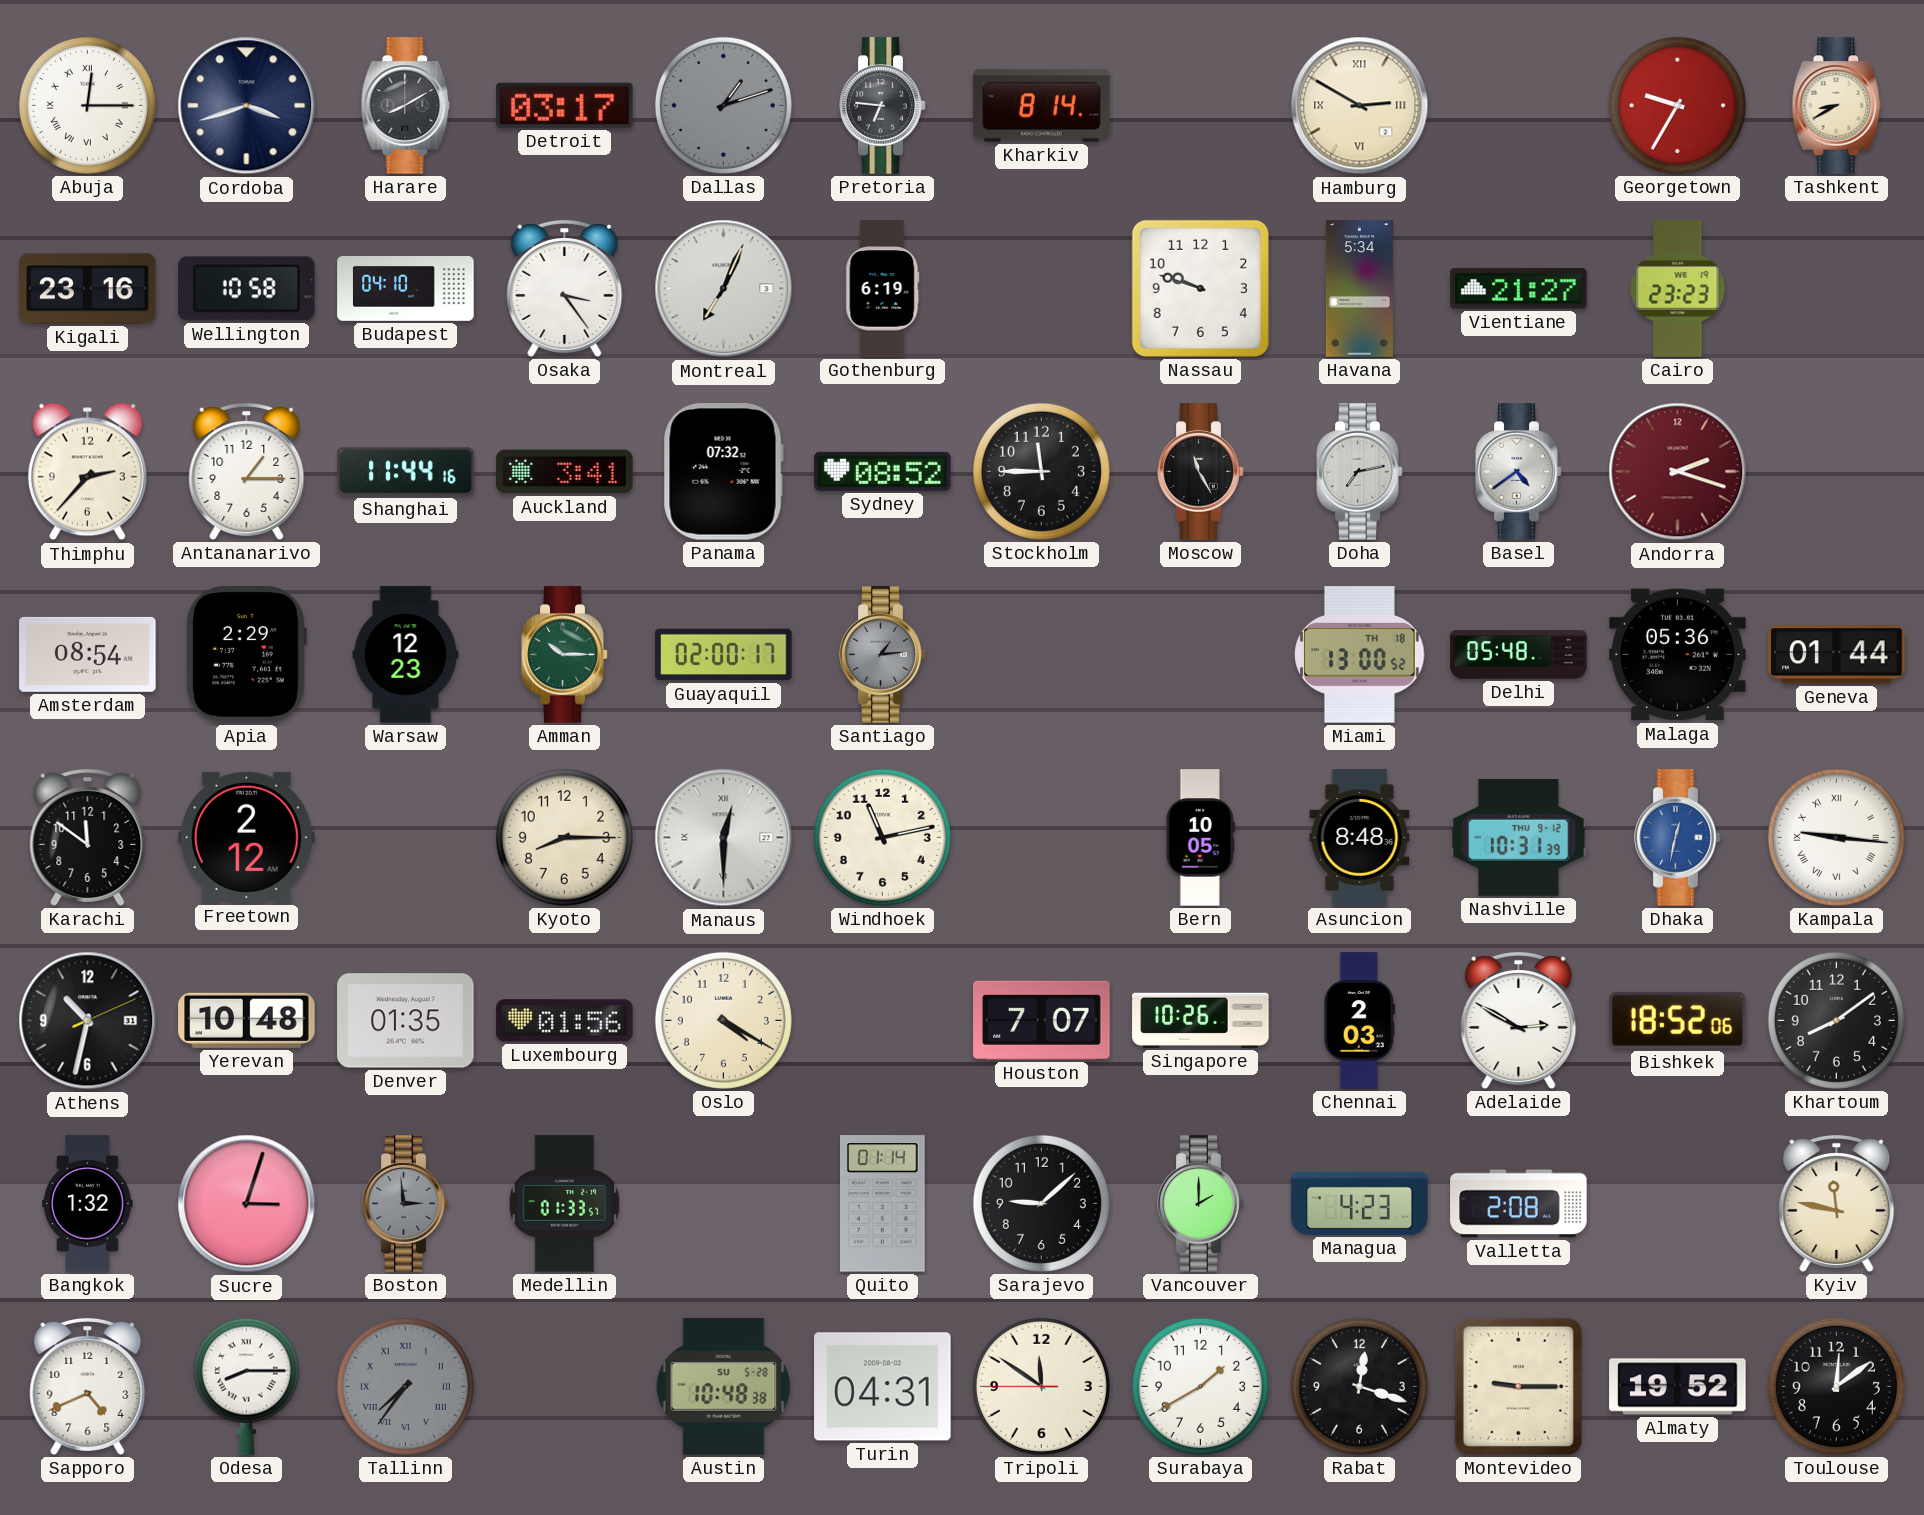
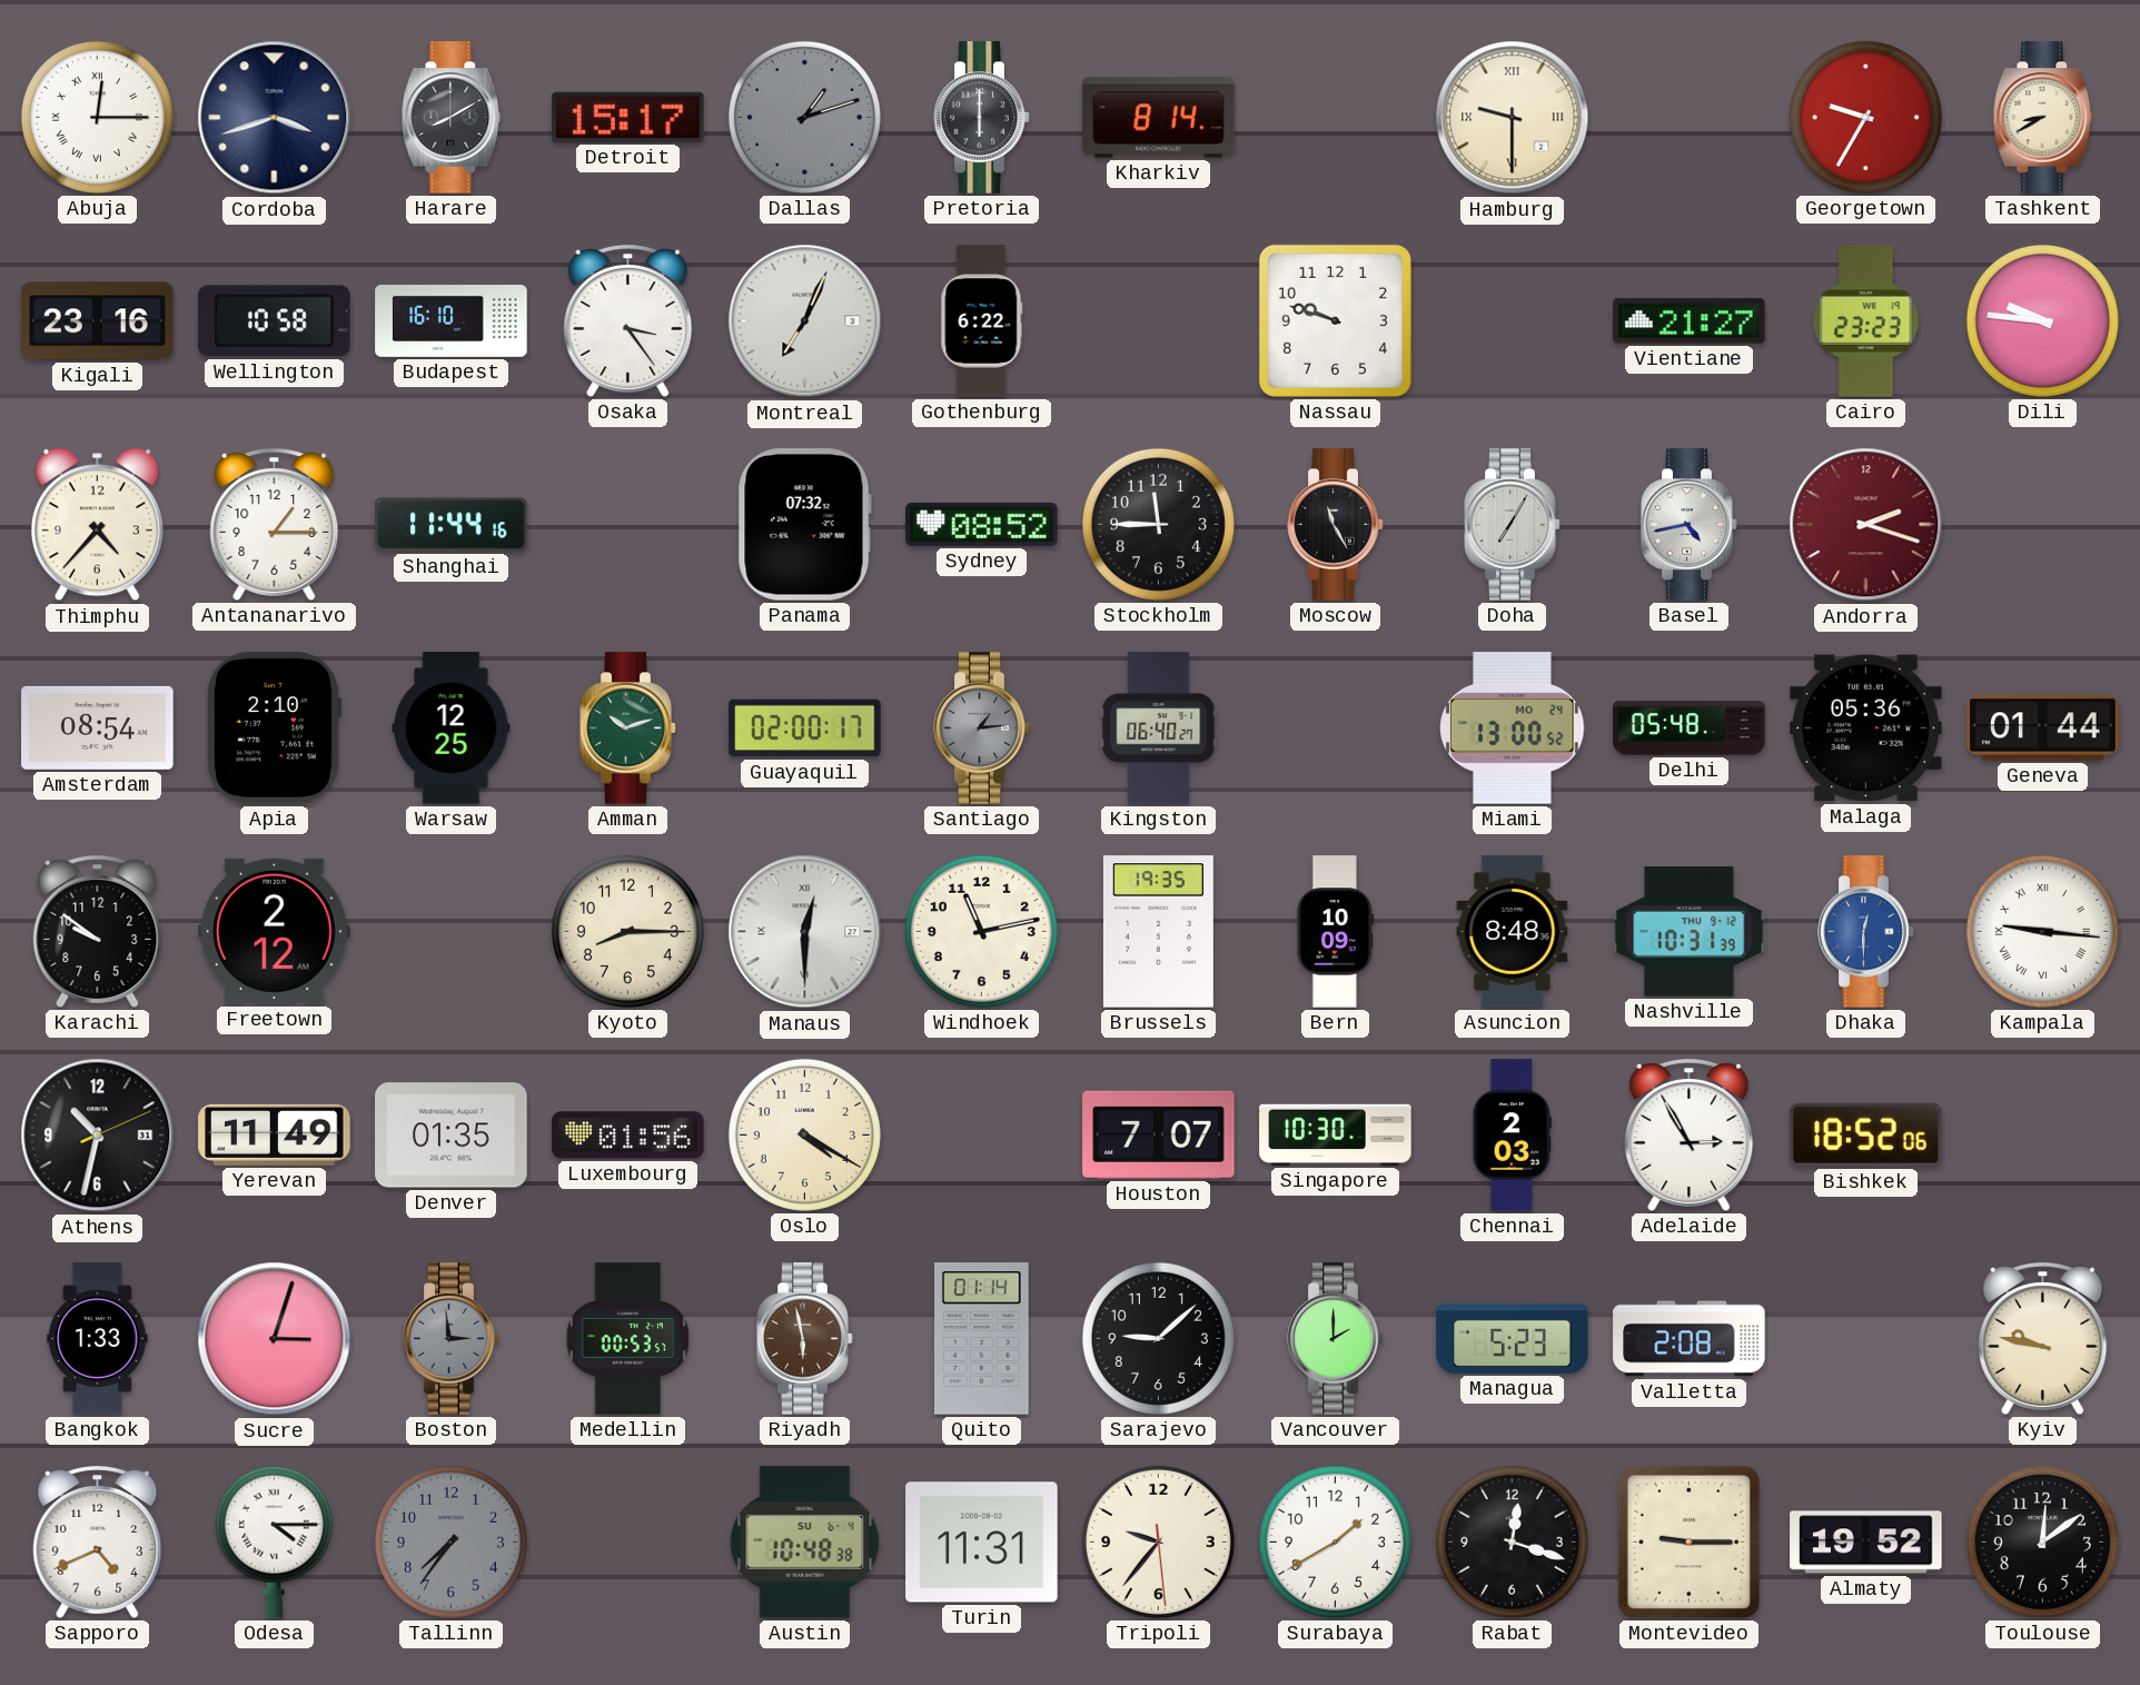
Detroit: 03:17 -> 15:17 (628, 117)
Pretoria: 6:46 -> 6:00 (982, 118)
Hamburg: 2:50 -> 9:30 (1513, 118)
Budapest: 04:10 -> 16:10 (452, 321)
Gothenburg: 6:19 -> 6:22 (982, 321)
Havana: 5:34 -> none (1359, 289)
Dili: none -> 9:46 (2042, 320)
Thimphu: 2:37 -> 4:37 (97, 525)
Auckland: 3:41 -> none (565, 472)
Doha: 7:13 -> 7:05 (1513, 525)
Basel: 4:39 -> 4:43 (1690, 525)
Apia: 2:29 -> 2:10 (274, 728)
Warsaw: 12:23 -> 12:25 (452, 728)
Amman: 10:15 -> 10:12 (628, 728)
Kingston: none -> 06:40 (1159, 728)
Miami date: TH 18 -> MO 24 (1513, 728)
Karachi: 11:51 -> 9:51 (98, 931)
Brussels: none -> 19:35 (1158, 932)
Bern: 10:05 -> 10:09 (1335, 932)
Dhaka: 12:32 -> 12:30 (1866, 932)
Yerevan: 10:48 -> 11:49 (275, 1134)
Singapore: 10:26 -> 10:30 (1336, 1134)
Adelaide: 2:50 -> 2:55 (1690, 1134)
Khartoum: 8:09 -> none (1836, 1020)
Bangkok: 1:32 -> 1:33 (98, 1339)
Medellin: 01:33 -> 00:53 (628, 1339)
Riyadh: none -> 5:58 (805, 1339)
Managua: 4:23 -> 5:23 (1513, 1338)
Kyiv: 11:47 -> 9:47 (2043, 1338)
Odesa: 8:15 -> 4:15 (274, 1542)
Tallinn numerals: Roman -> Arabic (450, 1542)
Austin date: SU 5-28 -> SU 6-4 (805, 1543)
Turin: 04:31 -> 11:31 (982, 1543)
Tripoli: 11:50 -> 9:36 (1158, 1542)
